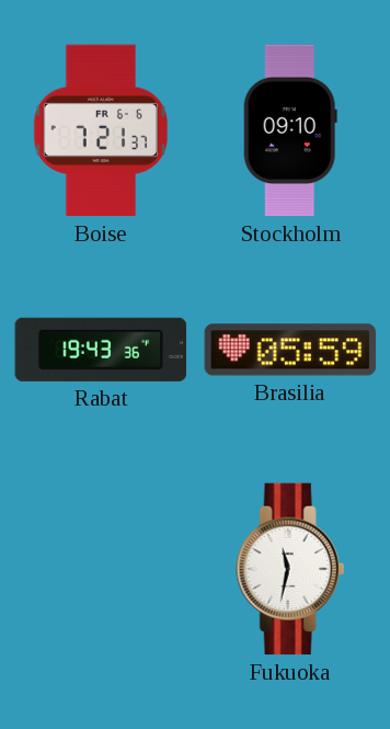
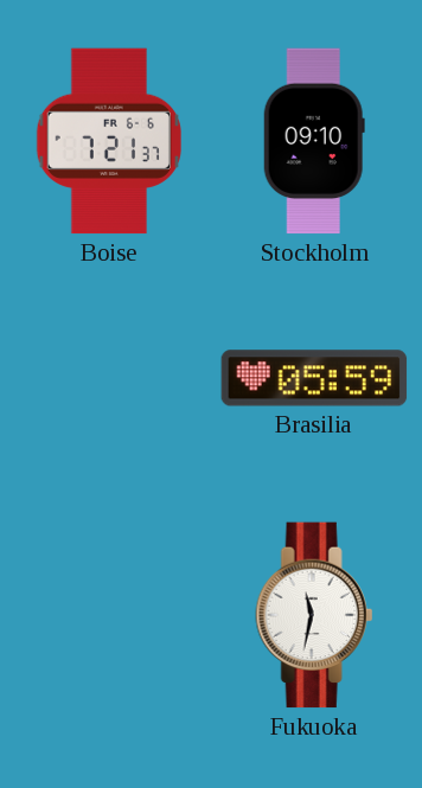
Rabat: 19:43 -> none (101, 350)
